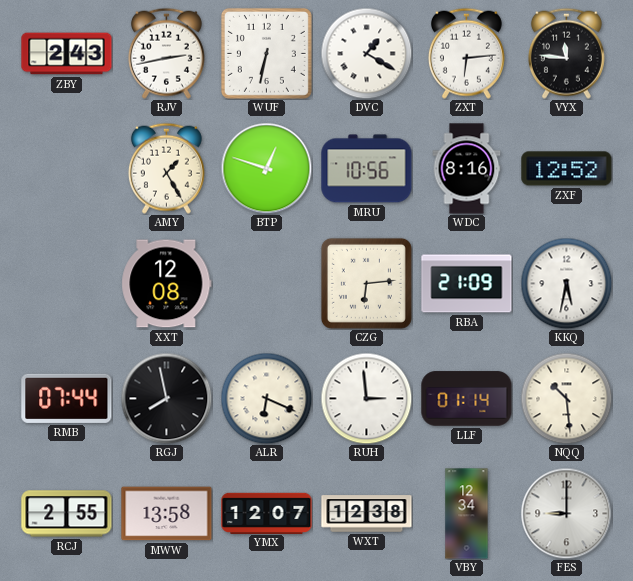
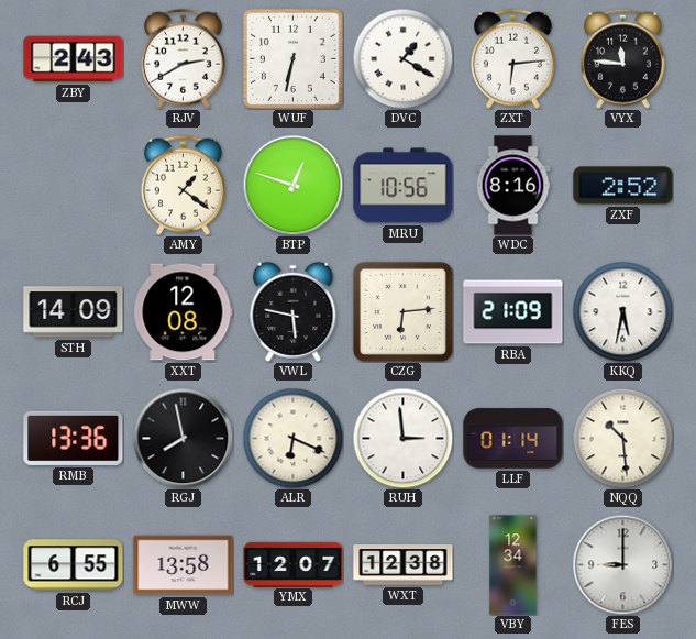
RJV: 2:43 -> 2:40 (183, 58)
AMY: 1:25 -> 1:21 (183, 185)
ZXF: 12:52 -> 2:52 (623, 186)
STH: none -> 14:09 (74, 312)
VWL: none -> 5:47 (294, 311)
RMB: 07:44 -> 13:36 (74, 438)
RCJ: 2:55 -> 6:55 (74, 565)
